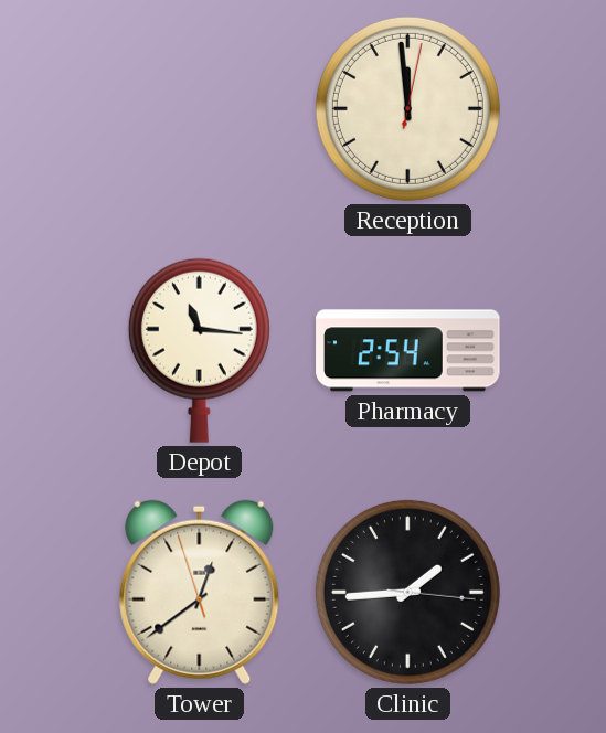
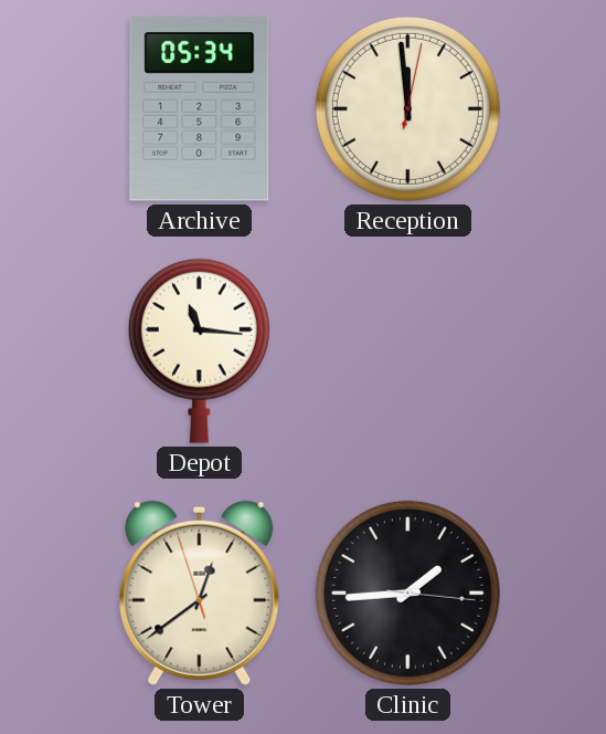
Archive: none -> 05:34 (200, 109)
Pharmacy: 2:54 -> none (408, 351)
